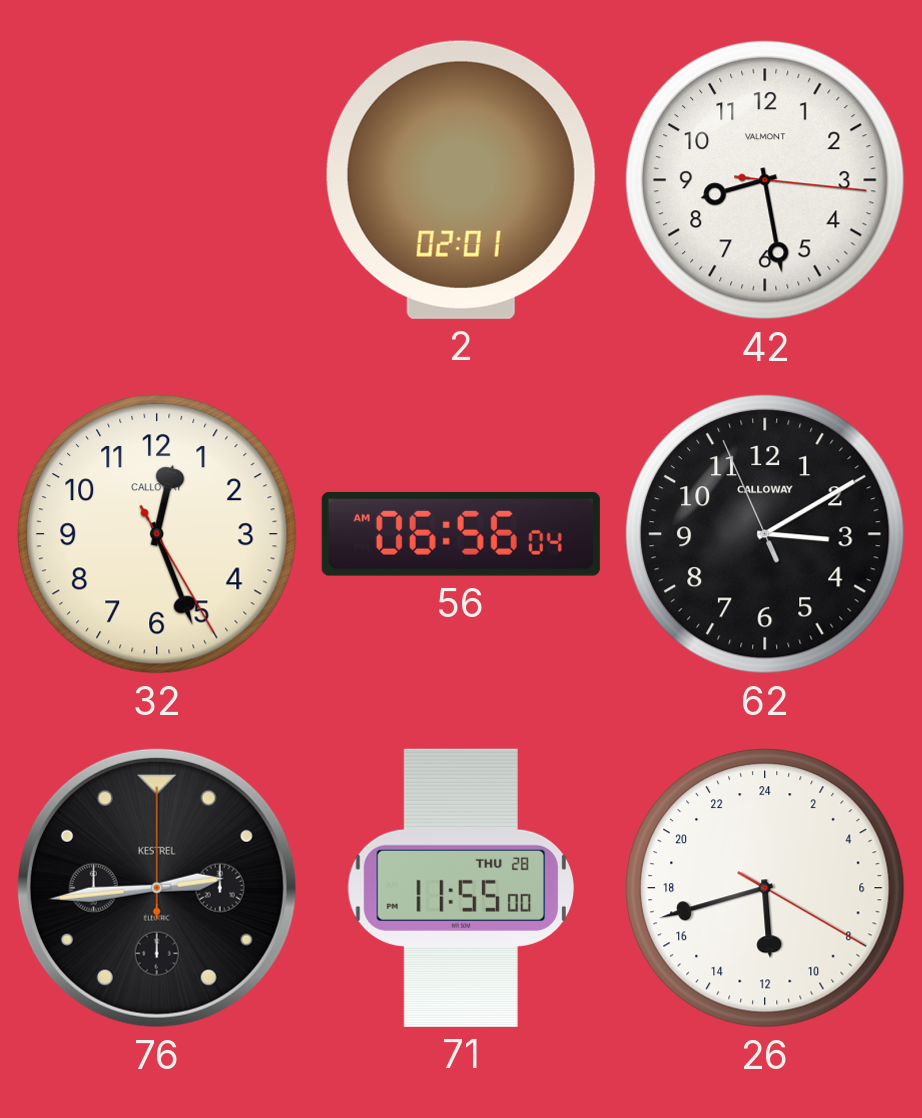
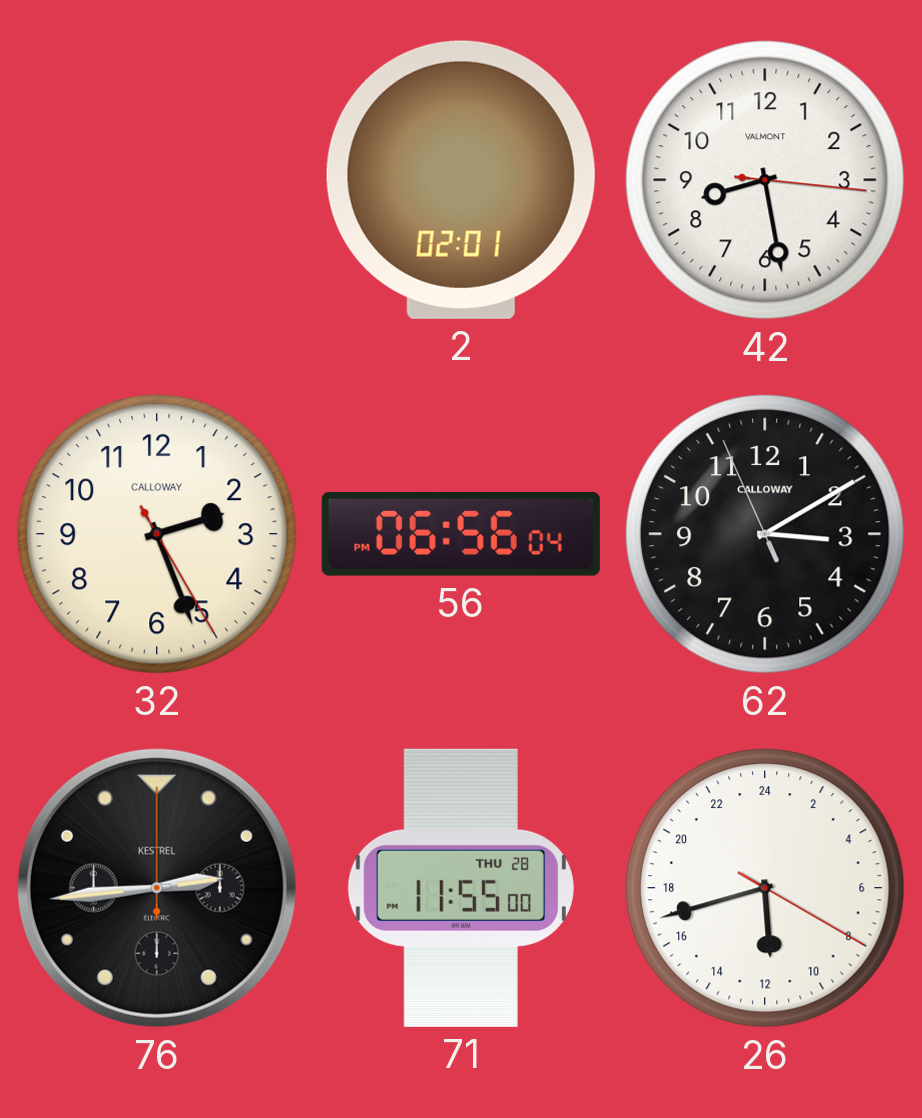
32: 12:26 -> 2:26 (158, 535)
56: 06:56:04 AM -> 06:56:04 PM (461, 534)
